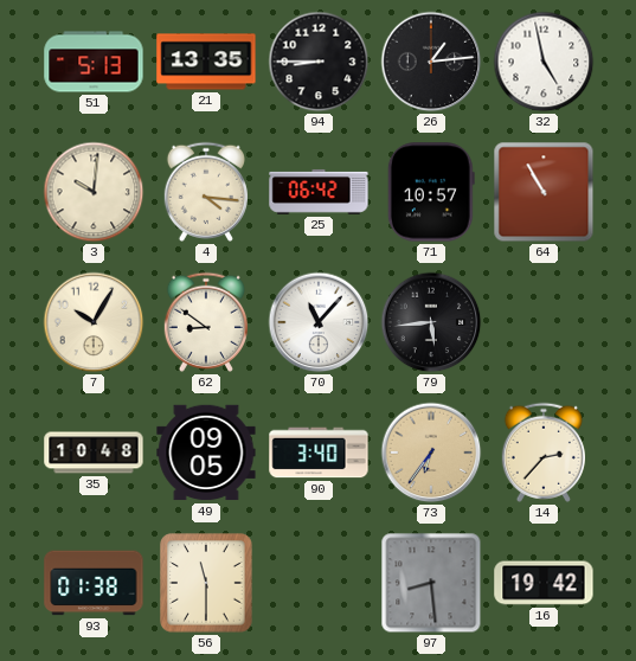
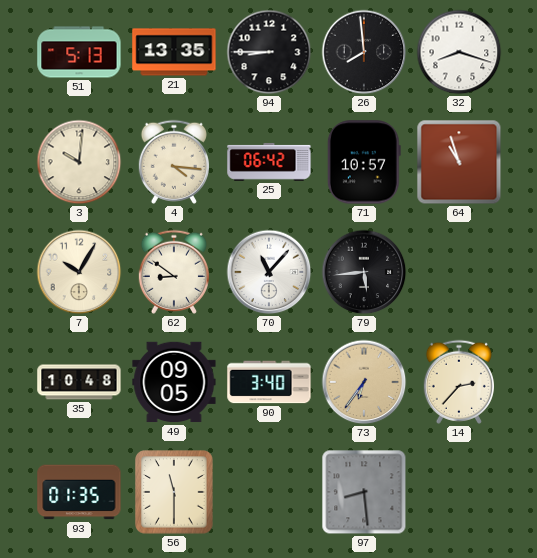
26: 1:14 -> 7:59 (364, 52)
32: 4:58 -> 8:18 (459, 52)
64: 10:55 -> 10:57 (459, 162)
93: 01:38 -> 01:35 (79, 492)
16: 19:42 -> none (544, 583)
